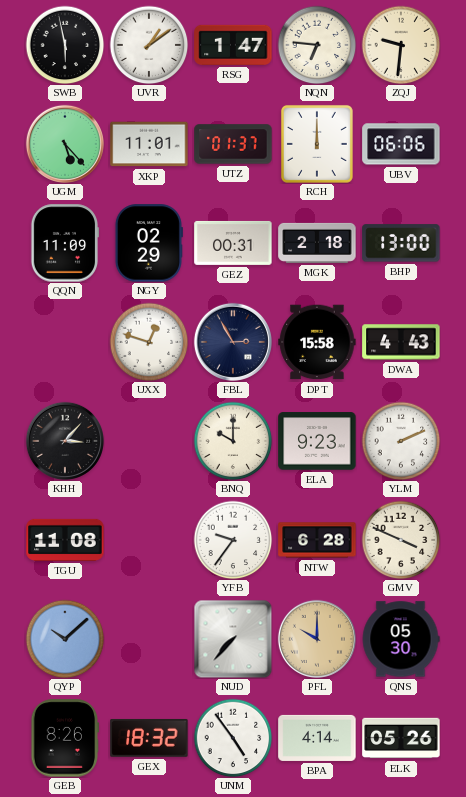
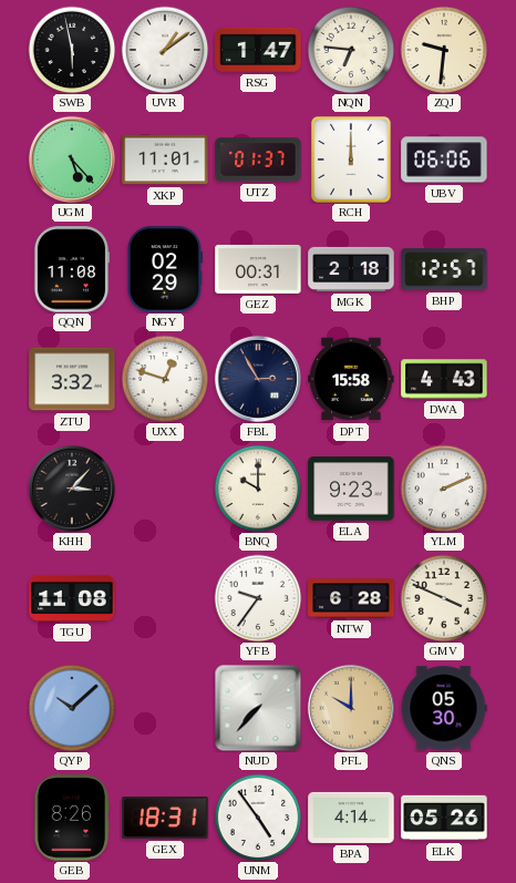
QQN: 11:09 -> 11:08 (72, 269)
BHP: 13:00 -> 12:57 (444, 269)
ZTU: none -> 3:32 (72, 379)
GEX: 18:32 -> 18:31 (165, 818)
